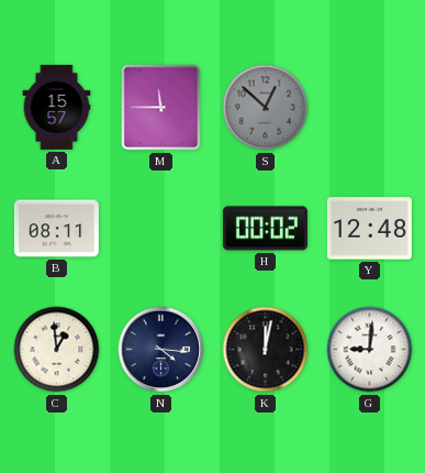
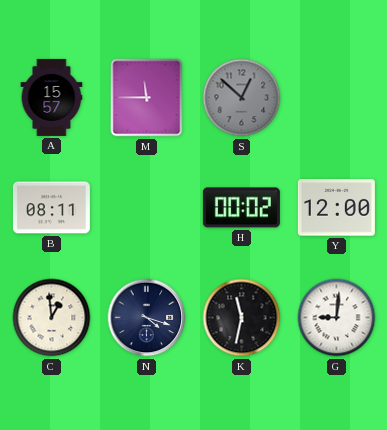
Y: 12:48 -> 12:00 (336, 208)
N: 4:16 -> 4:18 (147, 318)
K: 12:02 -> 11:32 (242, 318)
